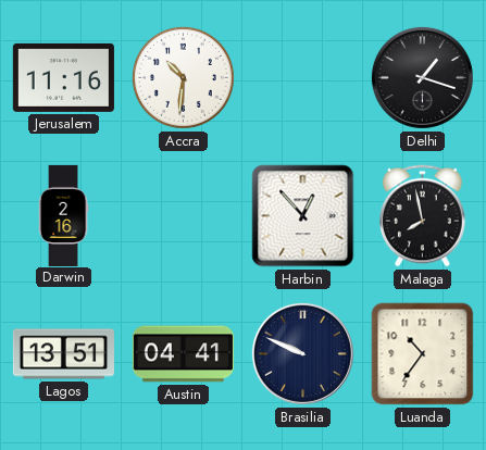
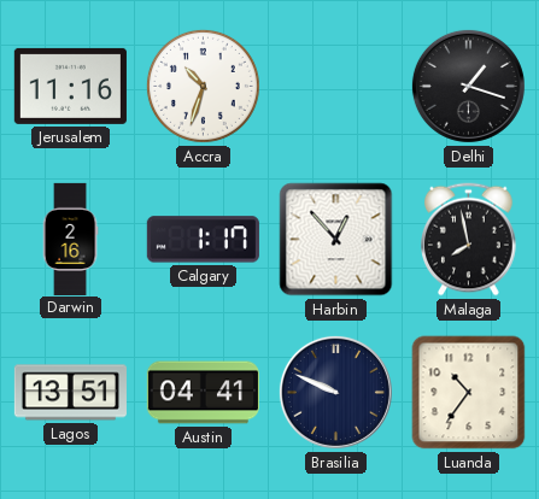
Accra: 10:31 -> 10:33 (203, 86)
Calgary: none -> 1:17 (203, 240)
